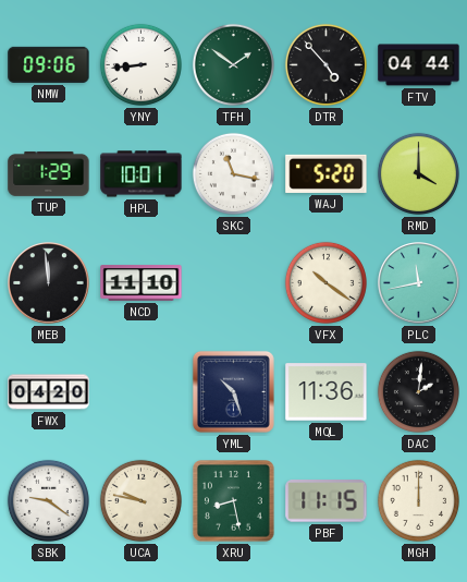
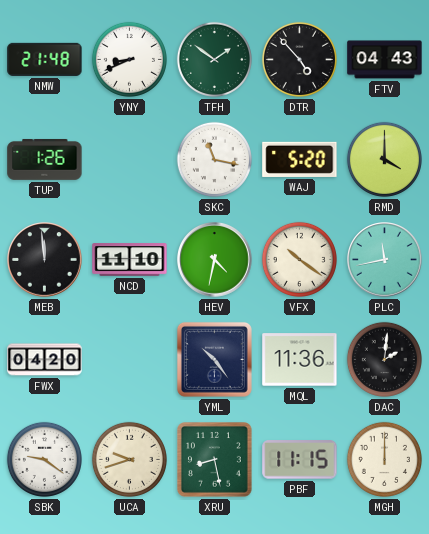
NMW: 09:06 -> 21:48 (45, 59)
YNY: 8:44 -> 8:41 (129, 59)
FTV: 04:44 -> 04:43 (385, 60)
TUP: 1:29 -> 1:26 (45, 159)
HPL: 10:01 -> none (142, 174)
HEV: none -> 4:32 (215, 260)
YML: 10:27 -> 10:24 (214, 359)
UCA: 9:47 -> 9:42 (129, 459)
